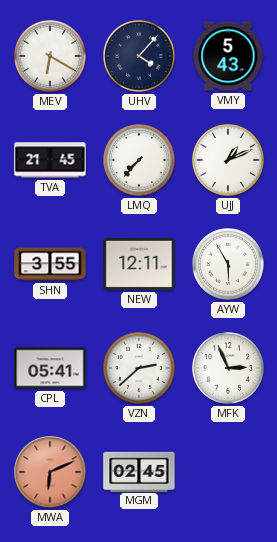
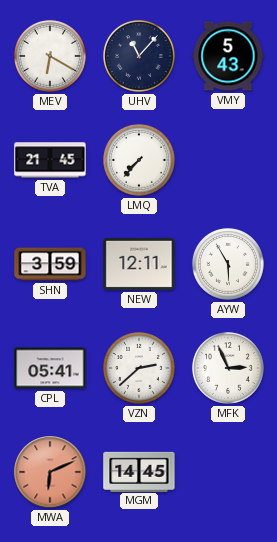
UHV: 4:07 -> 11:07 (139, 56)
UJJ: 1:11 -> none (228, 160)
SHN: 3:55 -> 3:59 (50, 264)
MGM: 02:45 -> 14:45 (139, 471)
